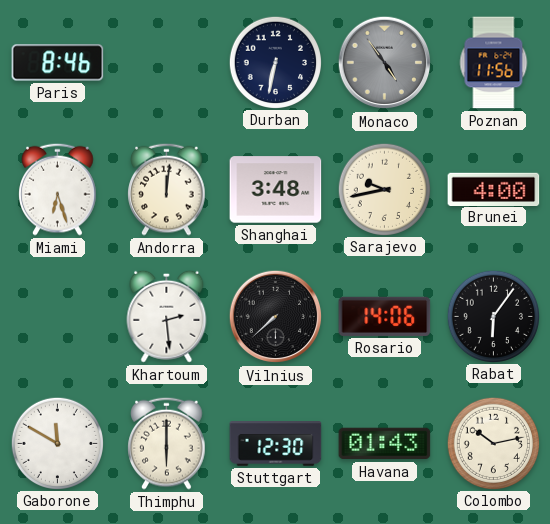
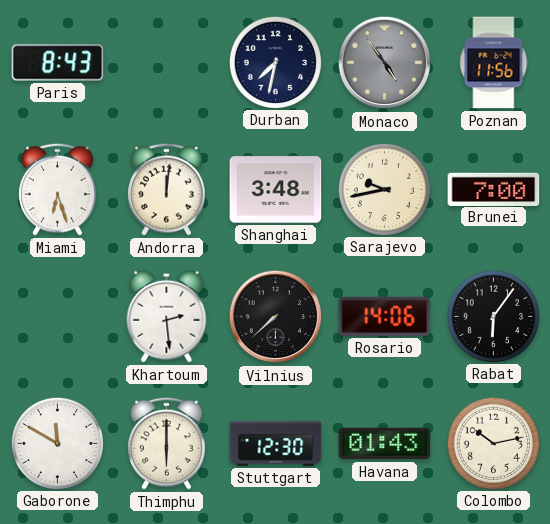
Paris: 8:46 -> 8:43 (58, 63)
Durban: 6:32 -> 7:32 (275, 62)
Brunei: 4:00 -> 7:00 (494, 189)
